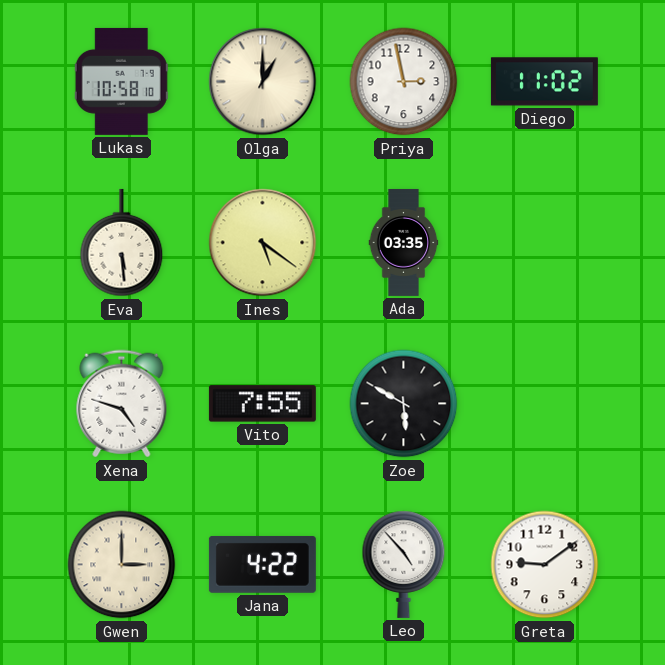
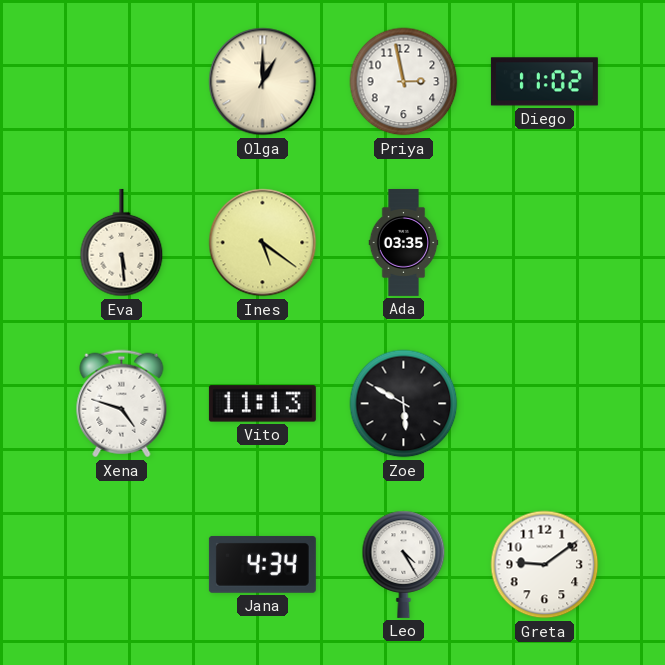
Lukas: 10:58 -> none (121, 81)
Vito: 7:55 -> 11:13 (262, 404)
Gwen: 3:00 -> none (122, 565)
Jana: 4:22 -> 4:34 (262, 564)
Leo: 4:53 -> 4:25 (404, 564)
